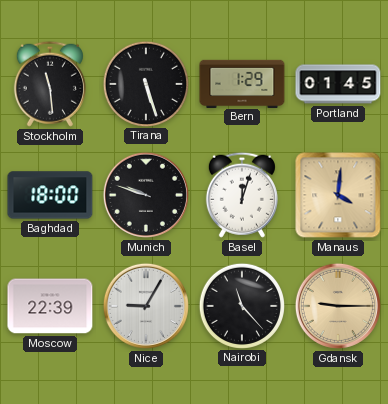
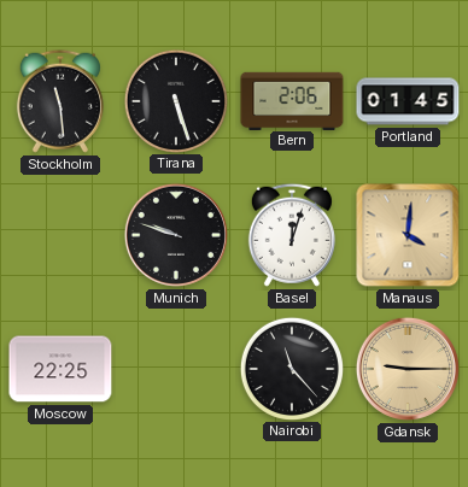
Bern: 1:29 -> 2:06 (292, 100)
Baghdad: 18:00 -> none (50, 195)
Moscow: 22:39 -> 22:25 (60, 369)
Nice: 9:05 -> none (146, 306)
